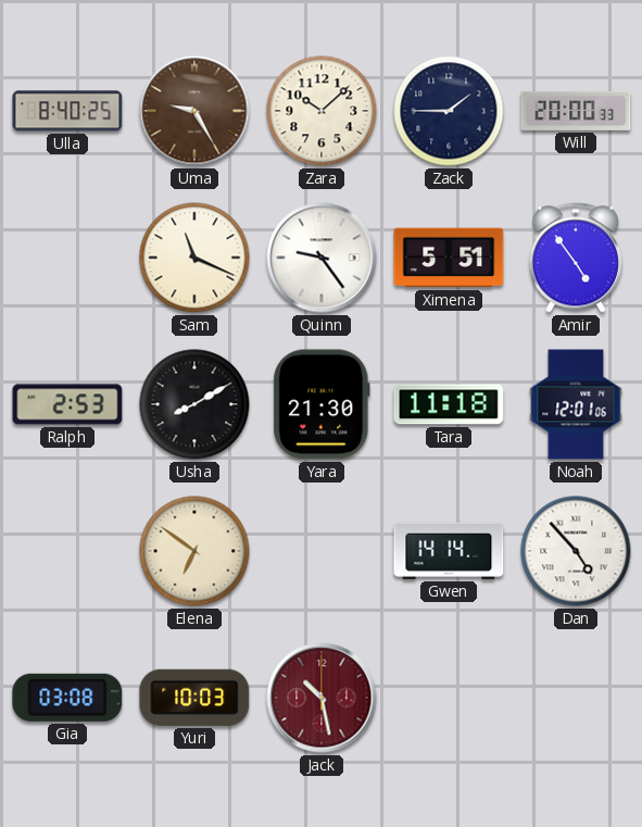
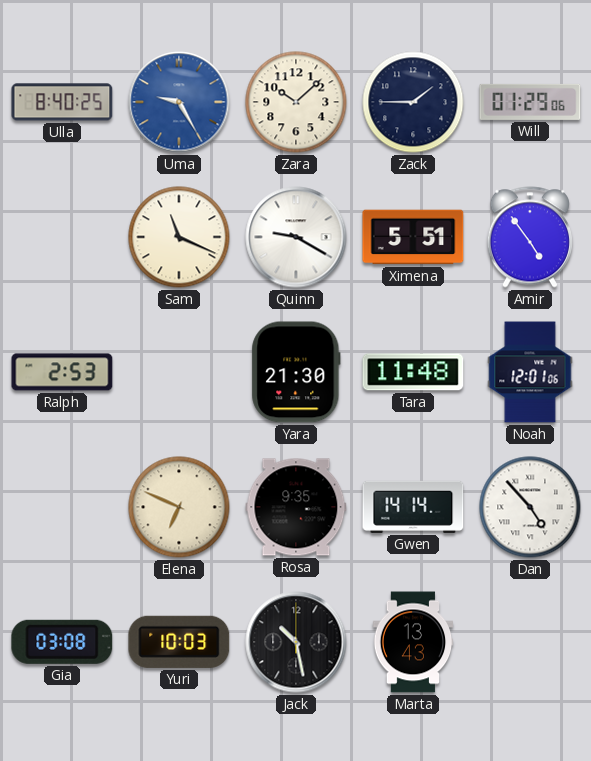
Uma dial: brown -> blue (179, 102)
Will: 20:00 -> 01:29 (530, 102)
Quinn: 9:24 -> 9:20 (296, 237)
Usha: 8:10 -> none (194, 404)
Tara: 11:18 -> 11:48 (413, 372)
Elena: 6:51 -> 6:49 (179, 507)
Rosa: none -> 9:35 (296, 507)
Jack dial: burgundy -> black (296, 642)
Marta: none -> 13:43 (413, 642)
